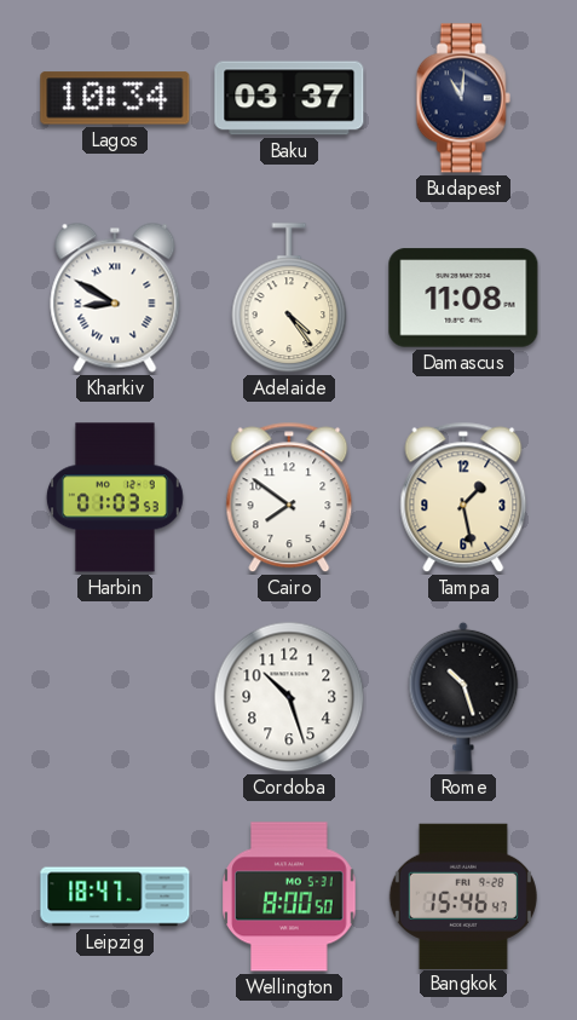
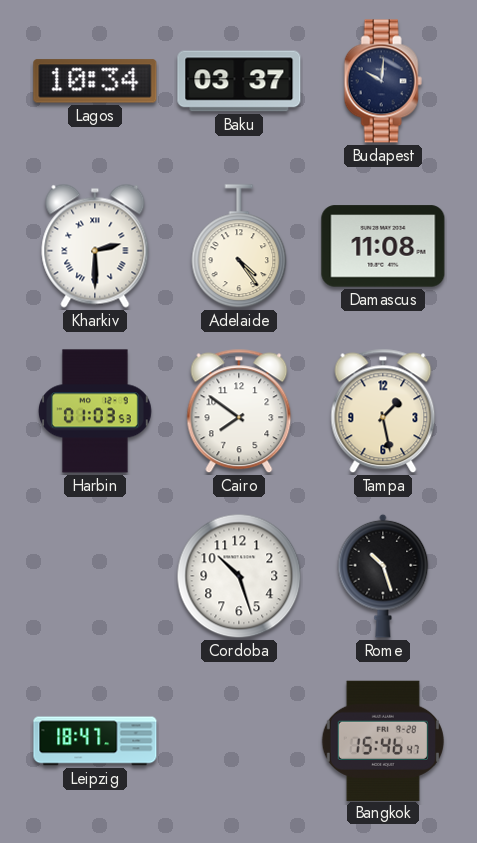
Budapest: 11:01 -> 10:01 (383, 81)
Kharkiv: 8:50 -> 2:30 (95, 246)
Wellington: 8:00 -> none (289, 897)
